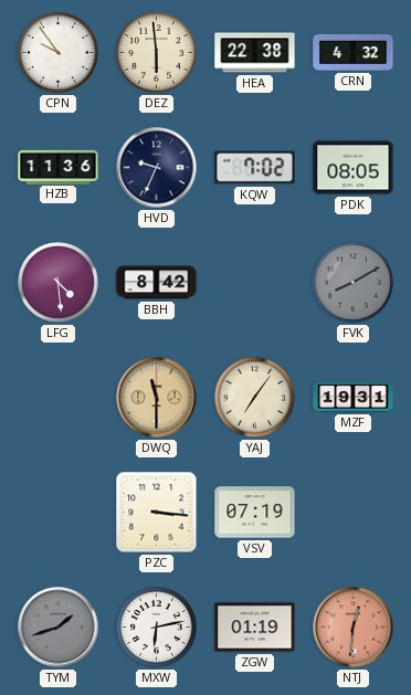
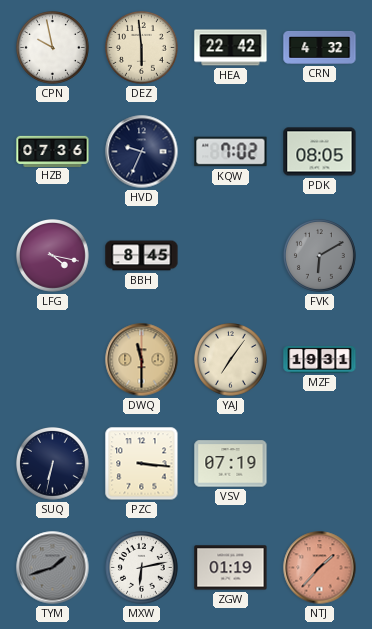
CPN: 9:54 -> 9:58 (53, 48)
HEA: 22:38 -> 22:42 (231, 48)
HZB: 11:36 -> 07:36 (53, 151)
LFG: 4:29 -> 4:17 (53, 256)
BBH: 8:42 -> 8:45 (142, 256)
FVK: 8:10 -> 6:10 (320, 256)
SUQ: none -> 6:32 (53, 464)
NTJ: 12:31 -> 1:37 (320, 568)
